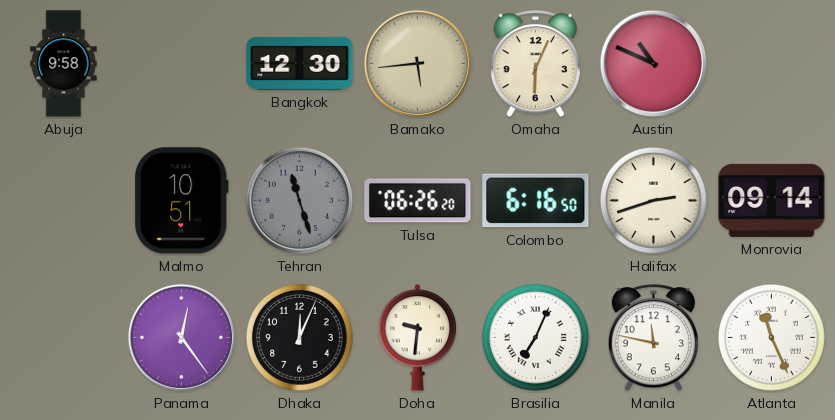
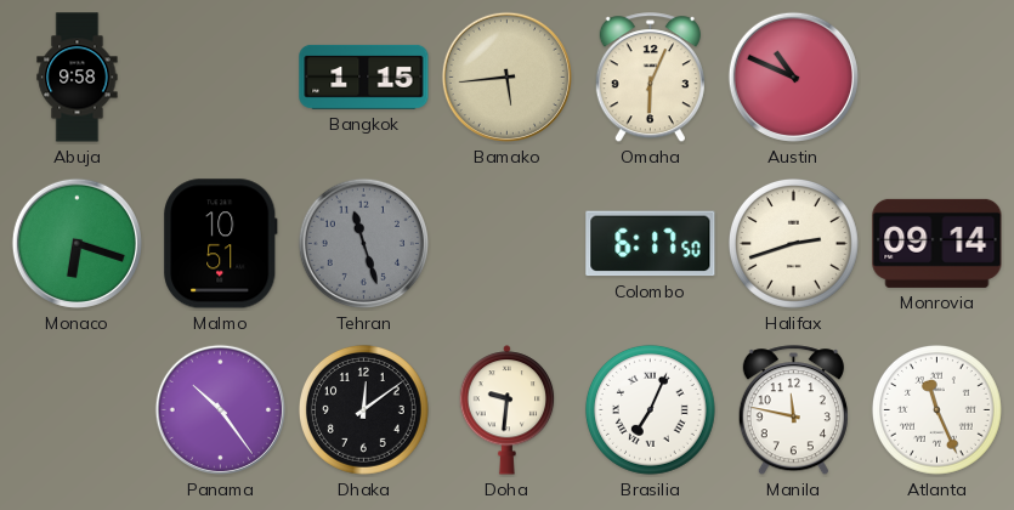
Bangkok: 12:30 -> 1:15 (364, 76)
Monaco: none -> 6:18 (77, 243)
Tulsa: 06:26 -> none (418, 201)
Colombo: 6:16 -> 6:17 (651, 244)
Panama: 12:24 -> 10:24 (220, 409)
Dhaka: 12:04 -> 12:09 (364, 410)
